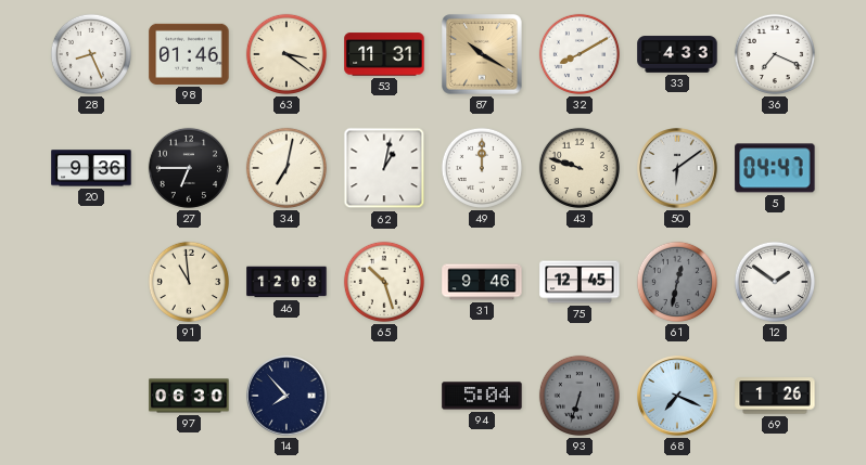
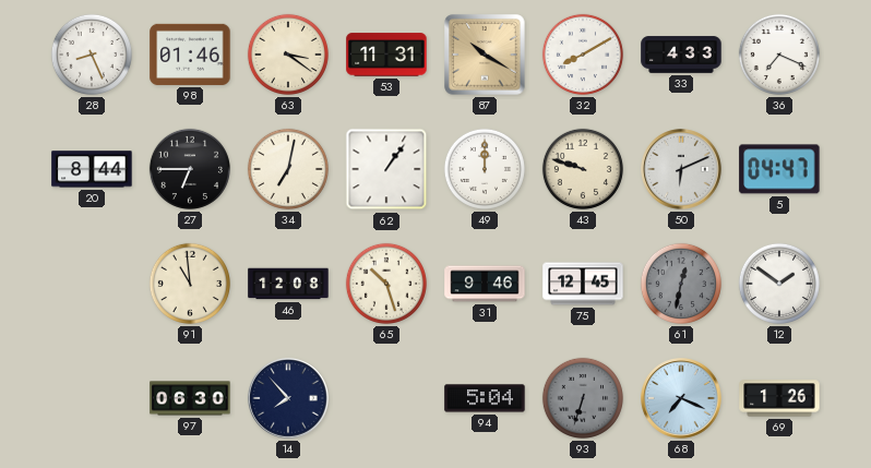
20: 9:36 -> 8:44 (92, 169)
62: 1:02 -> 1:06 (386, 169)
50: 6:09 -> 6:11 (681, 169)
